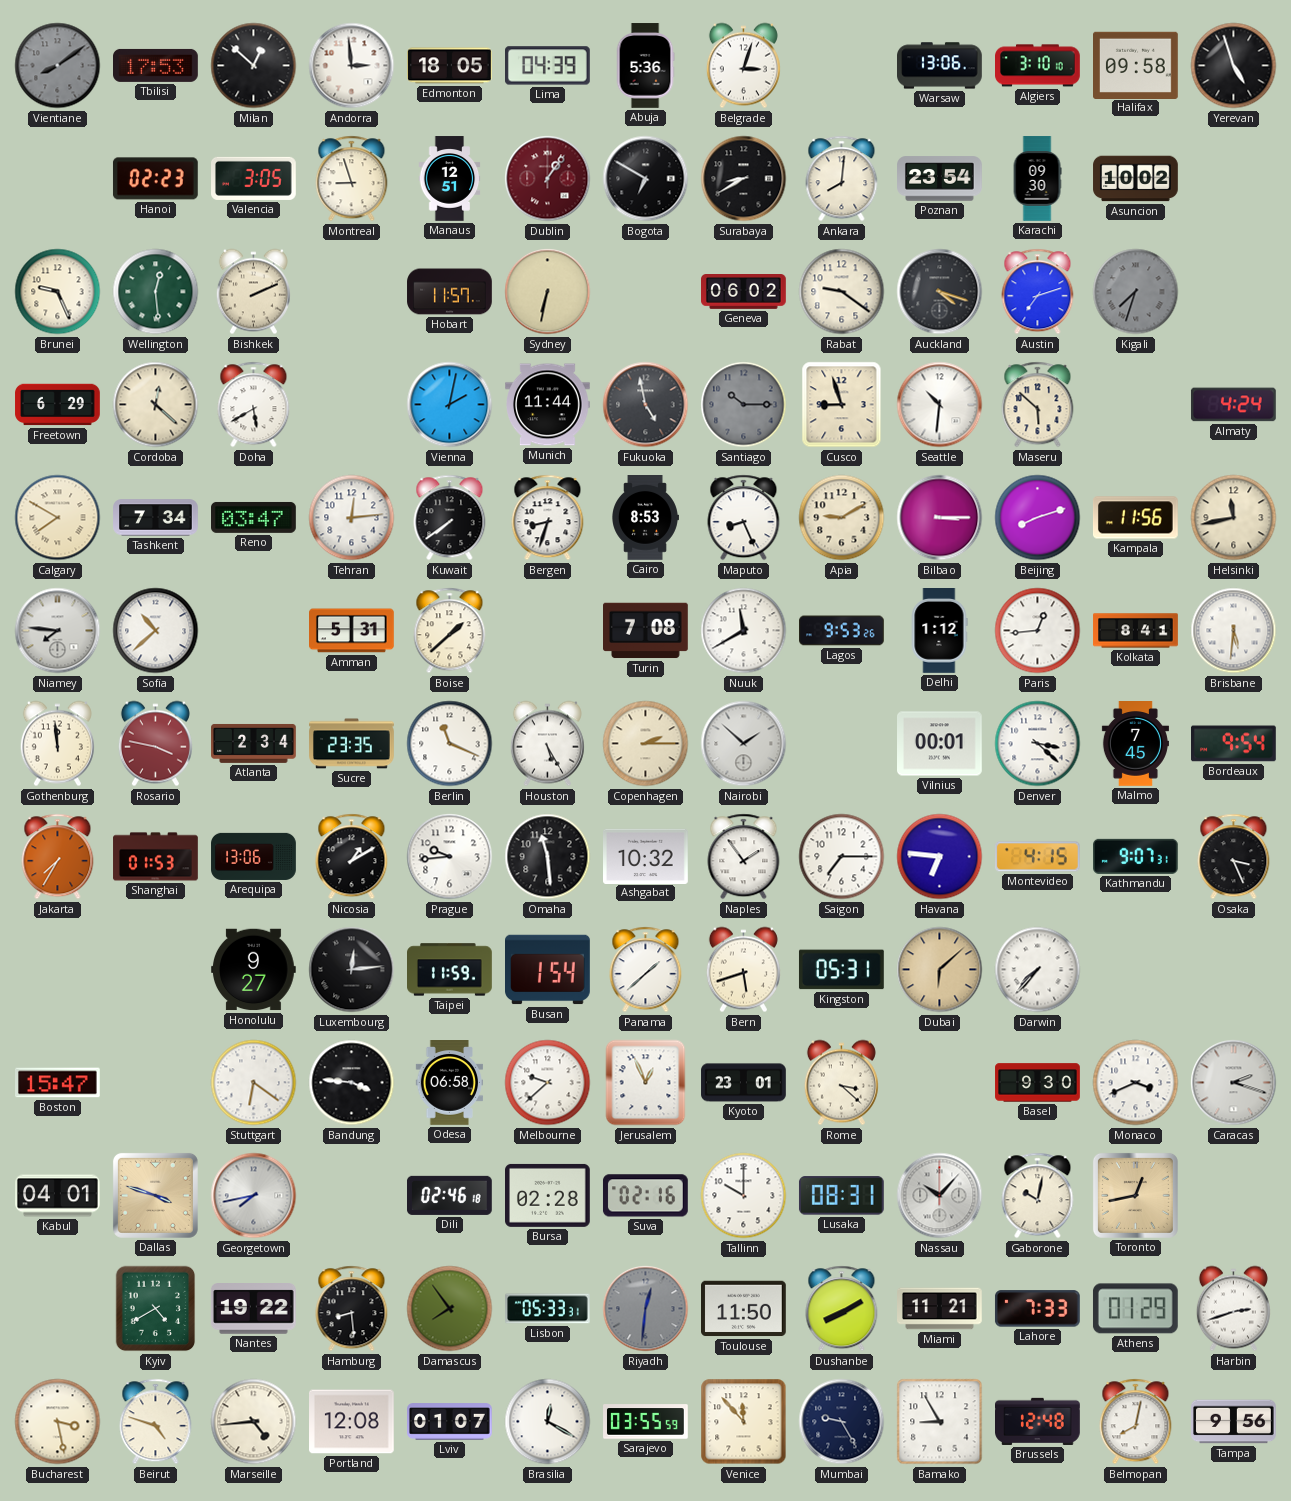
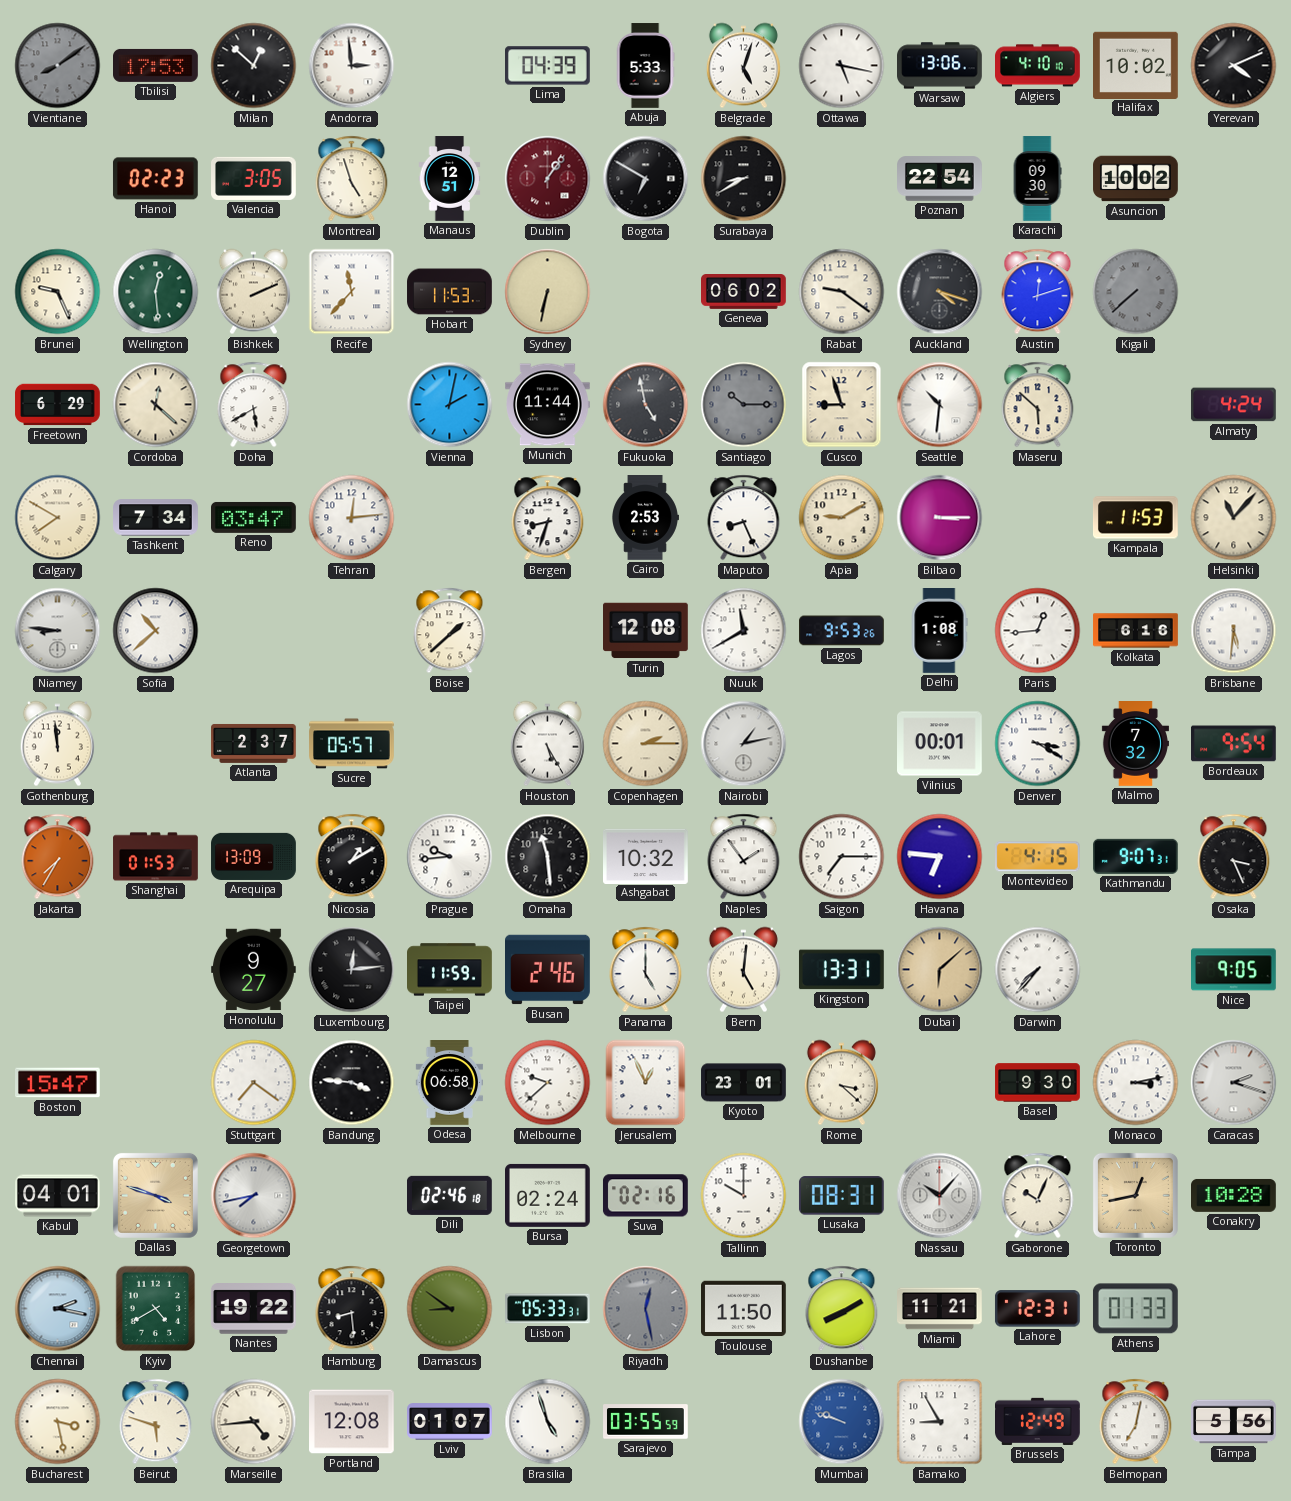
Edmonton: 18:05 -> none (450, 66)
Abuja: 5:36 -> 5:33 (645, 66)
Belgrade: 3:03 -> 5:03 (743, 66)
Ottawa: none -> 5:17 (842, 66)
Algiers: 3:10 -> 4:10 (1038, 66)
Halifax: 09:58 -> 10:02 (1136, 65)
Yerevan: 4:57 -> 4:11 (1234, 66)
Montreal: 8:57 -> 4:57 (352, 179)
Ankara: 8:01 -> none (842, 179)
Poznan: 23:54 -> 22:54 (940, 179)
Recife: none -> 11:37 (352, 292)
Hobart: 11:57 -> 11:53 (450, 292)
Austin: 7:12 -> 12:12 (1038, 292)
Kigali: 7:33 -> 7:38 (1136, 292)
Kuwait: 7:39 -> none (450, 518)
Cairo: 8:53 -> 2:53 (646, 518)
Beijing: 8:12 -> none (1038, 518)
Kampala: 11:56 -> 11:53 (1135, 518)
Helsinki: 11:43 -> 11:07 (1234, 518)
Niamey: 7:46 -> 8:46 (58, 631)
Amman: 5:31 -> none (352, 631)
Turin: 7:08 -> 12:08 (646, 631)
Delhi: 1:12 -> 1:08 (939, 631)
Kolkata: 8:41 -> 6:16 (1136, 631)
Rosario: 3:47 -> none (155, 744)
Atlanta: 2:34 -> 2:37 (254, 743)
Sucre: 23:35 -> 05:57 (352, 744)
Berlin: 11:19 -> none (450, 744)
Nairobi: 1:52 -> 1:13 (744, 744)
Denver: 3:22 -> 3:20 (1038, 744)
Malmo: 7:45 -> 7:32 (1135, 744)
Arequipa: 13:06 -> 13:09 (254, 856)
Busan: 1:54 -> 2:46 (548, 970)
Panama: 1:38 -> 5:00 (646, 970)
Bern: 5:42 -> 5:01 (743, 970)
Kingston: 05:31 -> 13:31 (841, 970)
Nice: none -> 9:05 (1234, 970)
Stuttgart: 6:21 -> 7:21 (254, 1083)
Monaco: 3:41 -> 3:13 (1136, 1083)
Bursa: 02:28 -> 02:24 (548, 1195)
Gaborone: 10:02 -> 10:04 (1038, 1196)
Conakry: none -> 10:28 (1234, 1196)
Chennai: none -> 2:17 (58, 1309)
Damascus: 7:54 -> 8:51 (450, 1309)
Riyadh: 12:31 -> 12:28 (646, 1309)
Lahore: 7:33 -> 12:31 (1037, 1309)
Athens: 01:29 -> 01:33 (1135, 1309)
Harbin: 2:42 -> none (1233, 1309)
Beirut: 4:48 -> 5:48 (156, 1422)
Brasilia: 12:20 -> 4:57 (548, 1422)
Venice: 11:53 -> none (744, 1422)
Mumbai: 9:25 -> 9:48 (842, 1422)
Mumbai dial: navy -> blue (842, 1422)
Brussels: 12:48 -> 12:49 (1038, 1421)
Belmopan: 8:02 -> 7:02 (1136, 1422)
Tampa: 9:56 -> 5:56 (1234, 1422)
